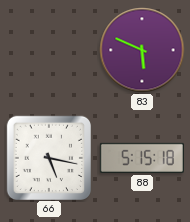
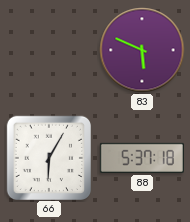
66: 5:17 -> 6:05 (48, 157)
88: 5:15 -> 5:37 (142, 158)
